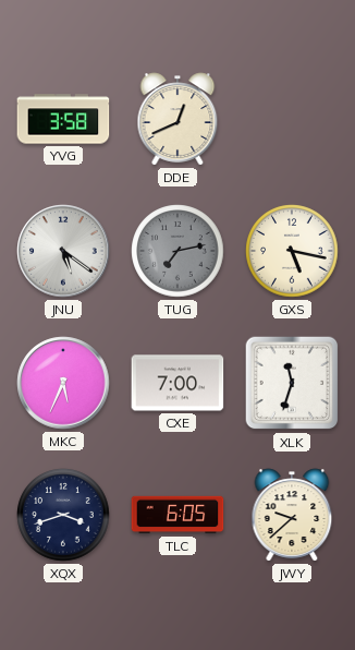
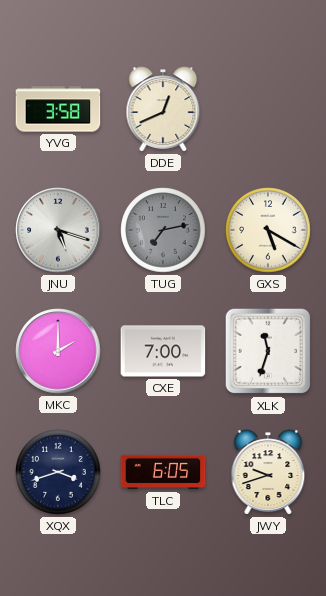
JNU: 5:21 -> 5:18 (58, 230)
GXS: 5:17 -> 5:20 (268, 230)
MKC: 5:34 -> 2:00 (58, 351)
JWY: 9:38 -> 9:42 (268, 472)
